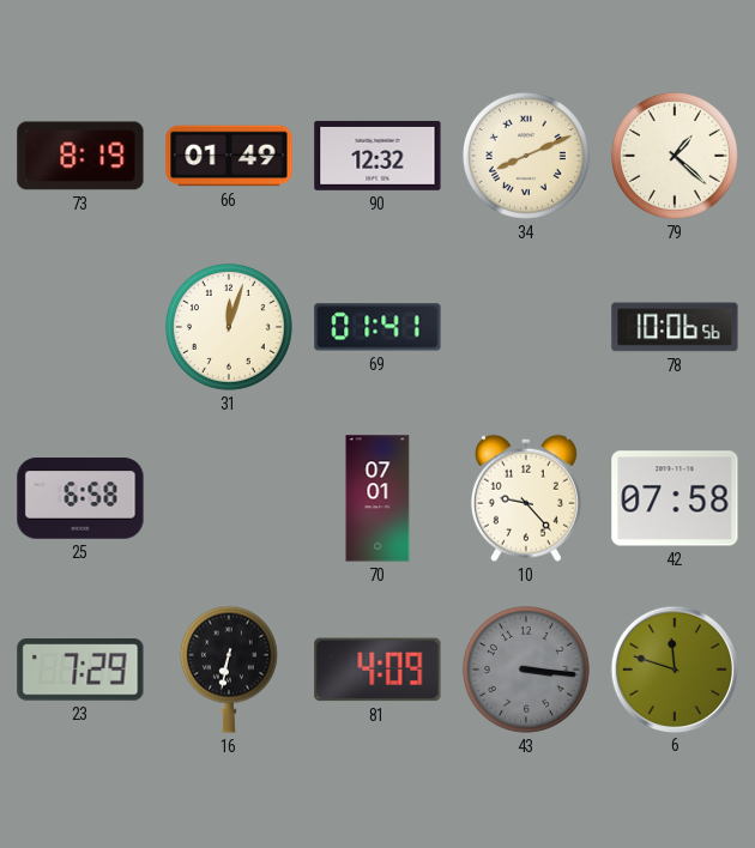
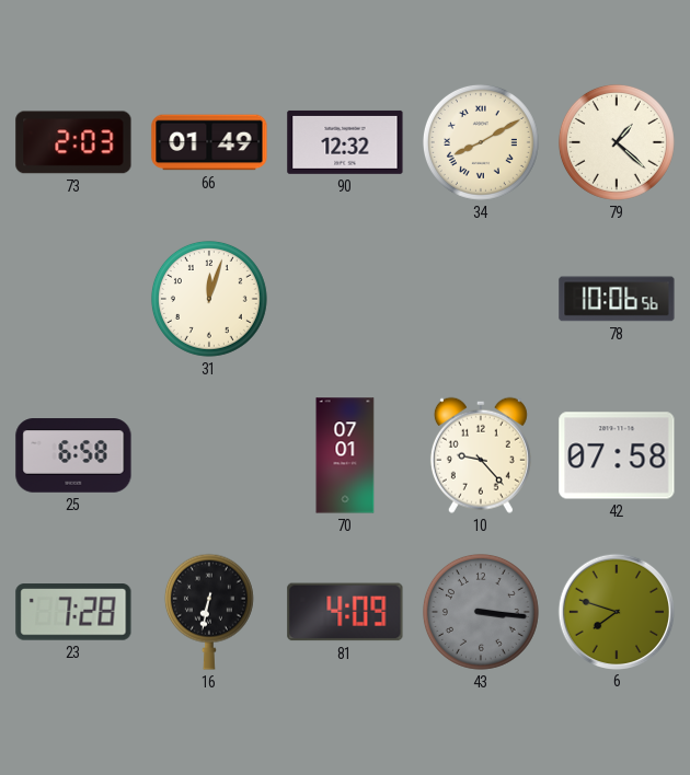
73: 8:19 -> 2:03 (73, 142)
34: 8:11 -> 8:10 (481, 142)
69: 01:41 -> none (377, 327)
23: 7:29 -> 7:28 (73, 612)
6: 11:48 -> 7:48 (616, 611)
